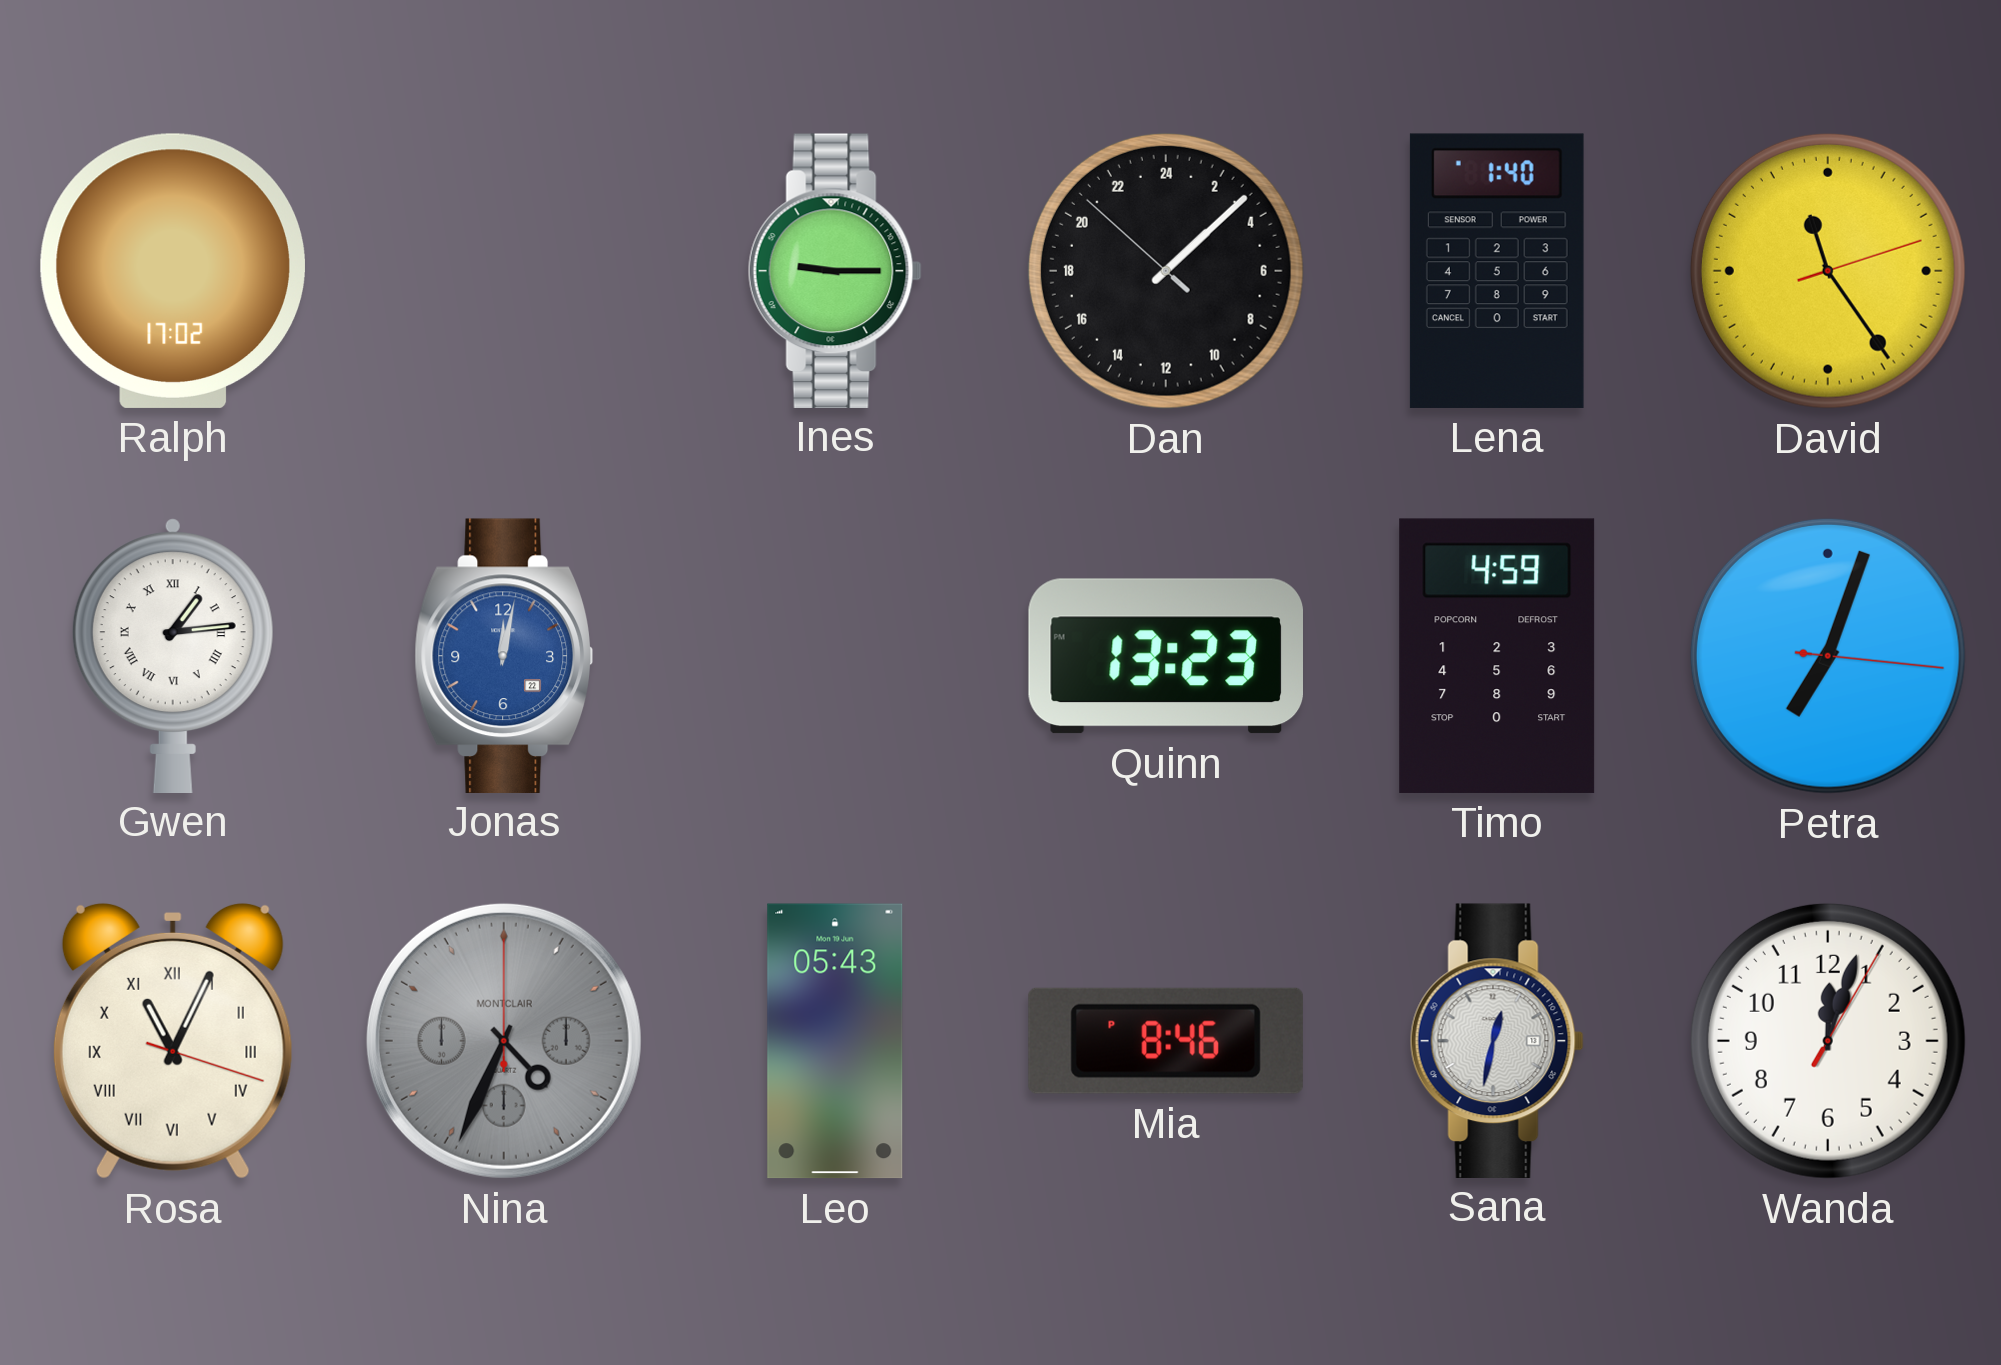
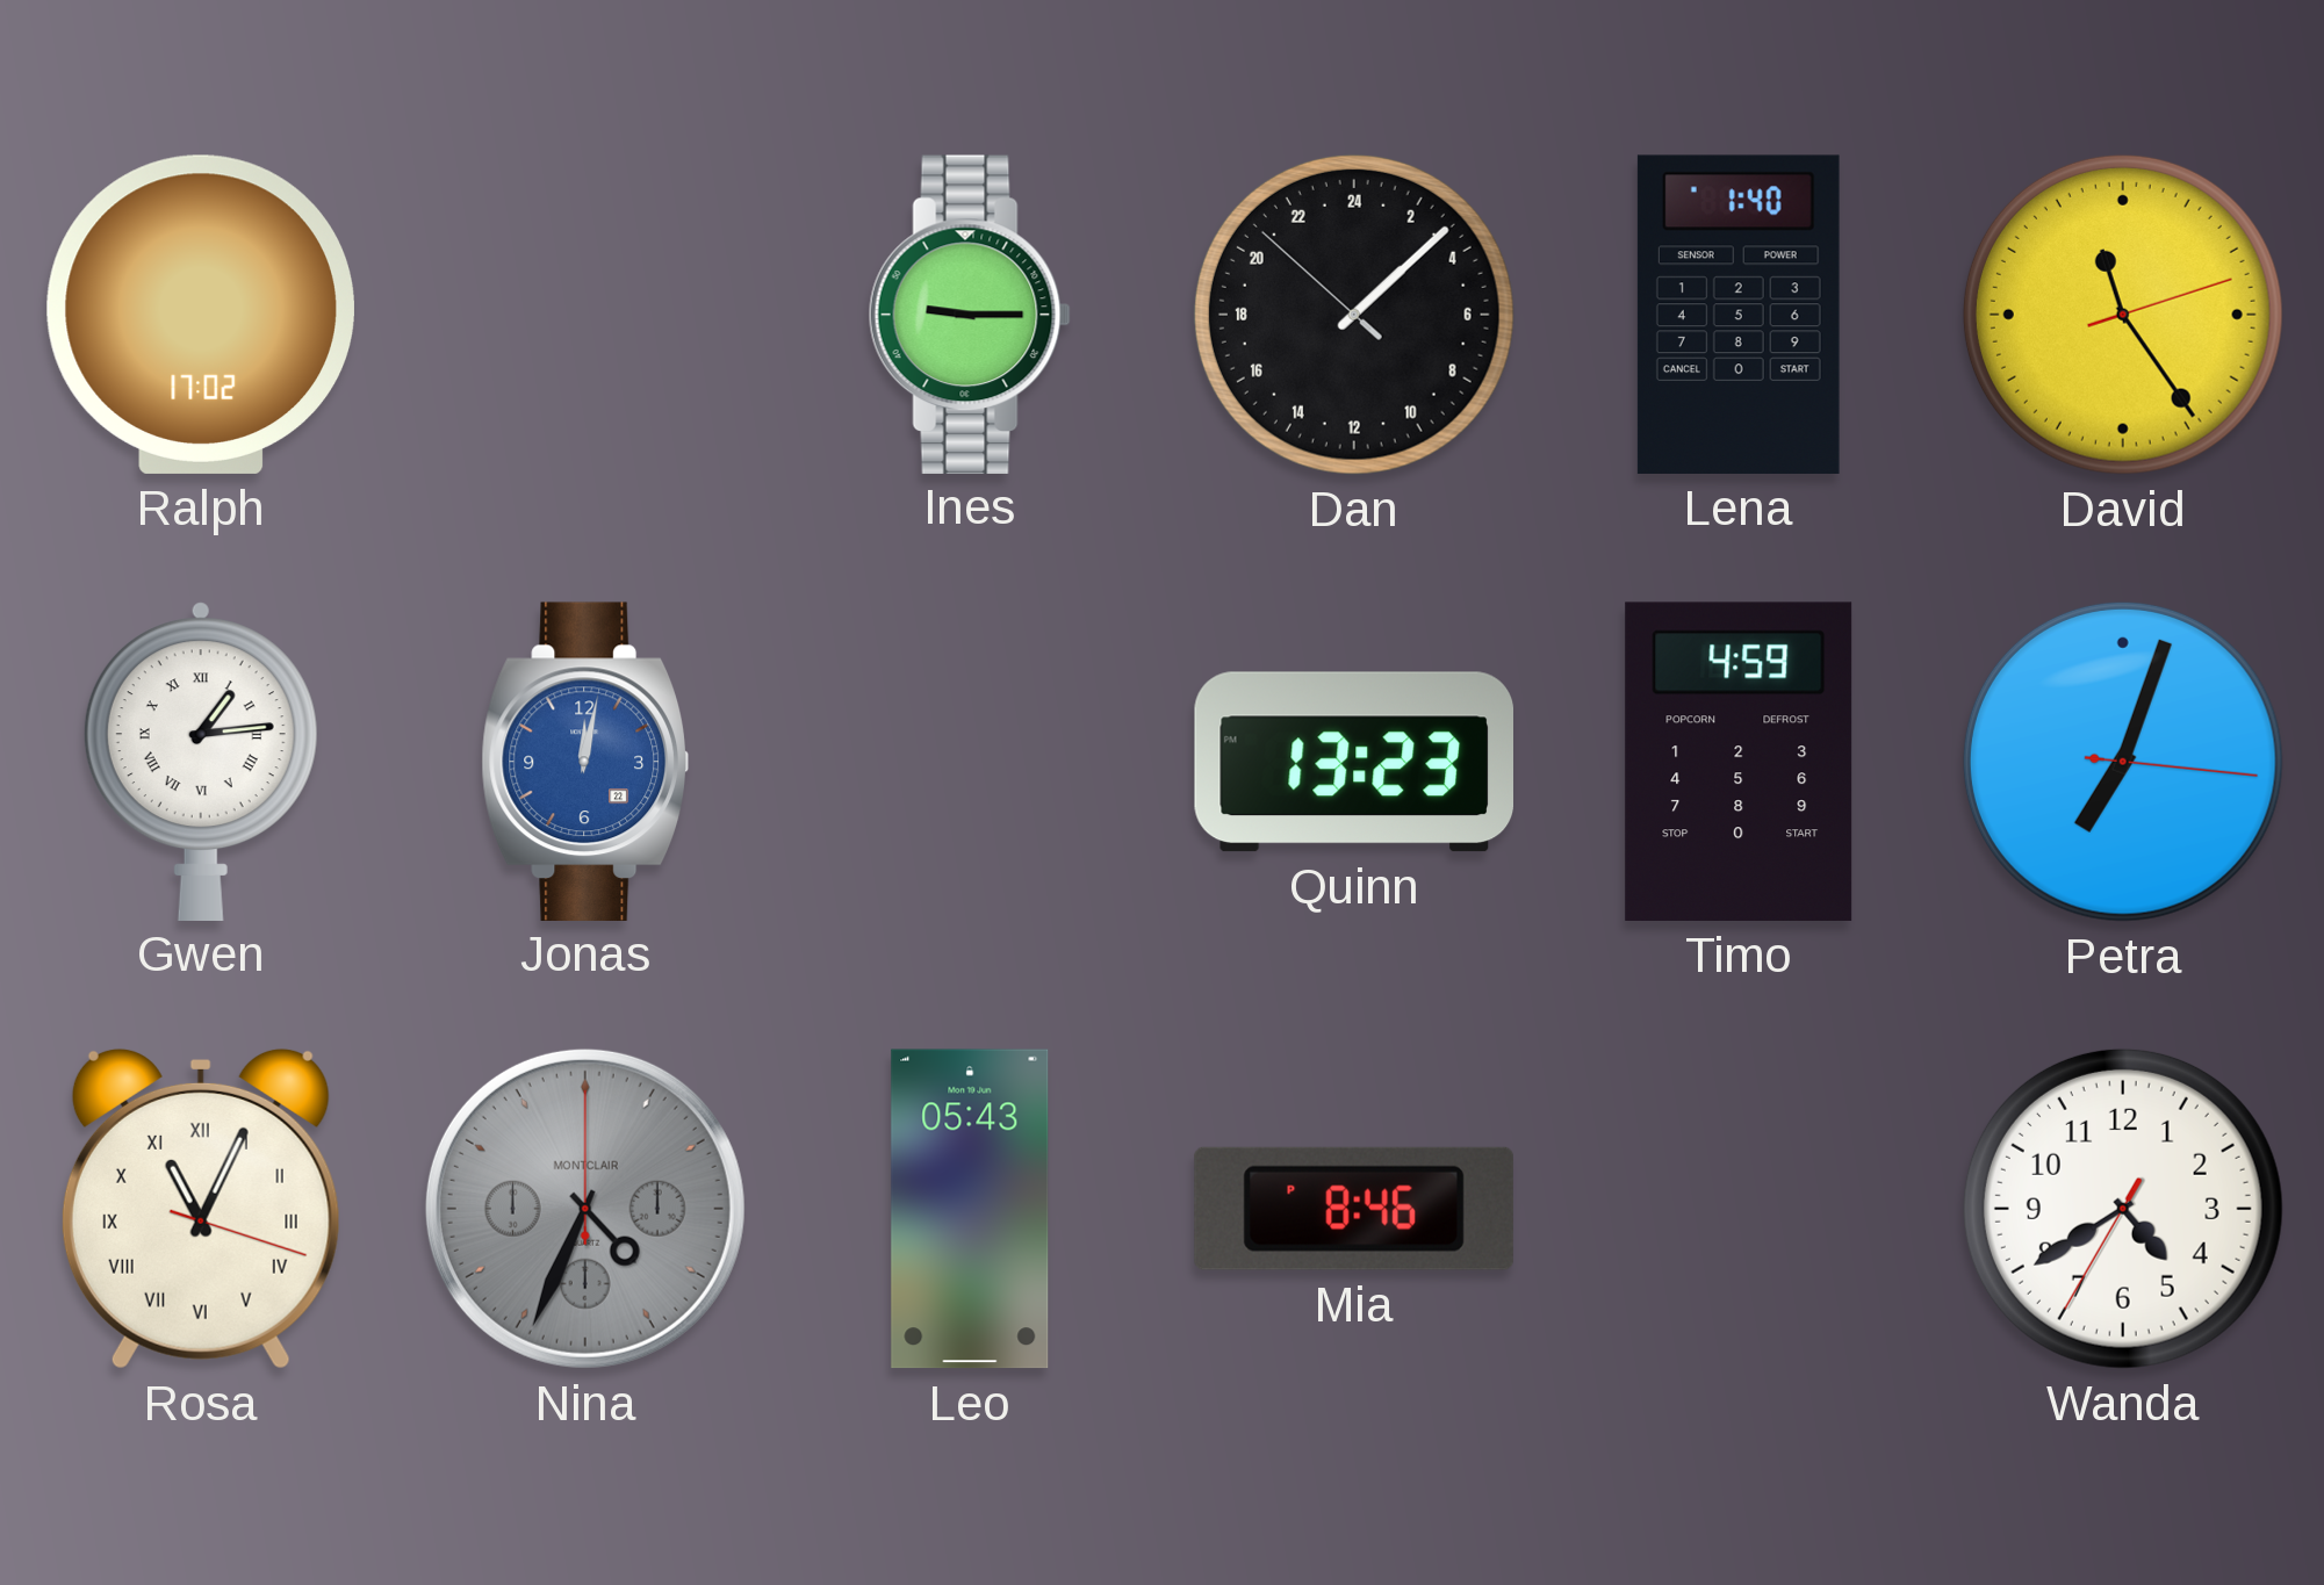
Sana: 12:32 -> none (1497, 1040)
Wanda: 12:03 -> 4:39 (2123, 1209)
